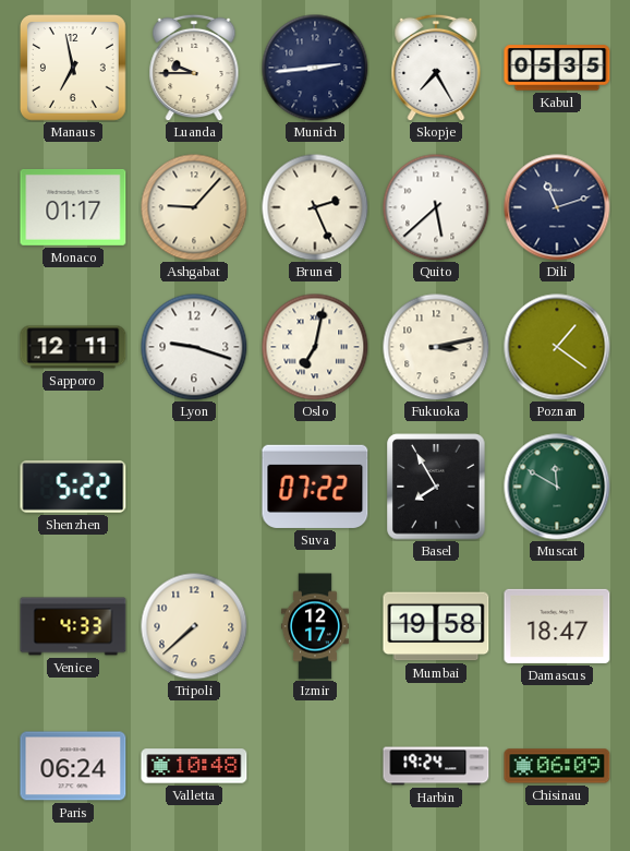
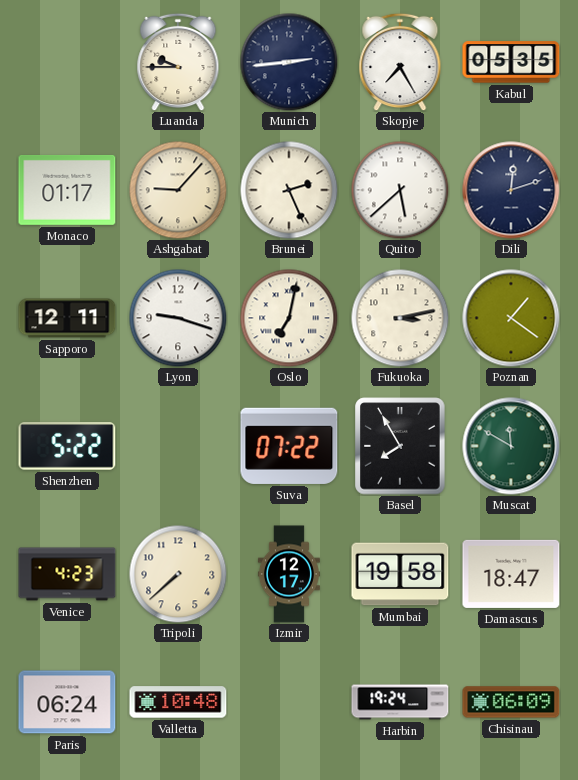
Manaus: 6:58 -> none (73, 68)
Dili: 11:12 -> 12:12 (511, 190)
Venice: 4:33 -> 4:23 (67, 574)
